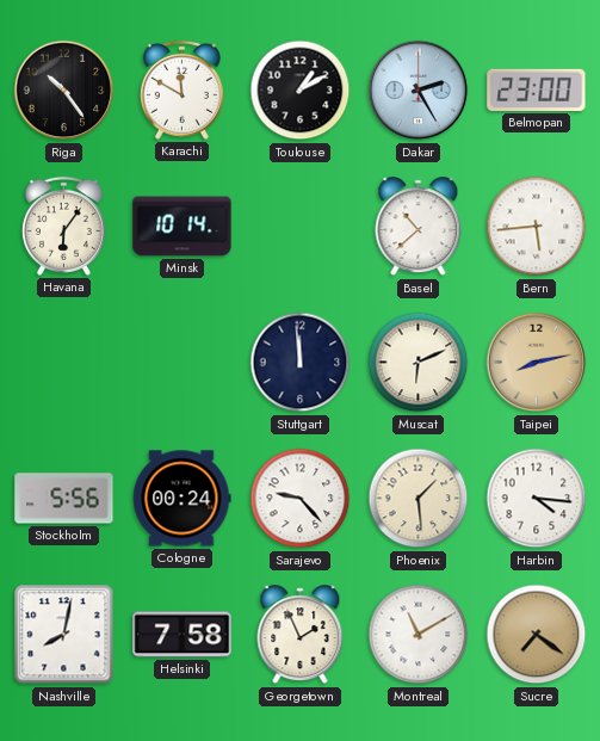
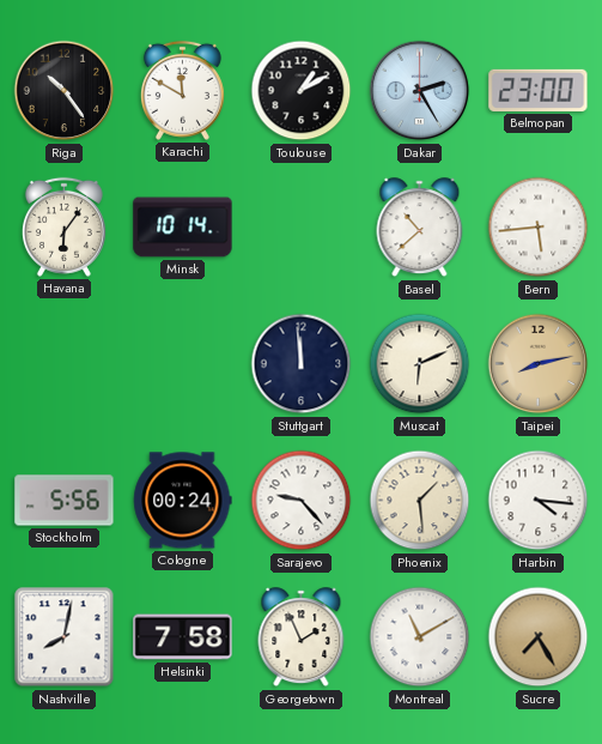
Sucre: 7:21 -> 7:25 (539, 637)
